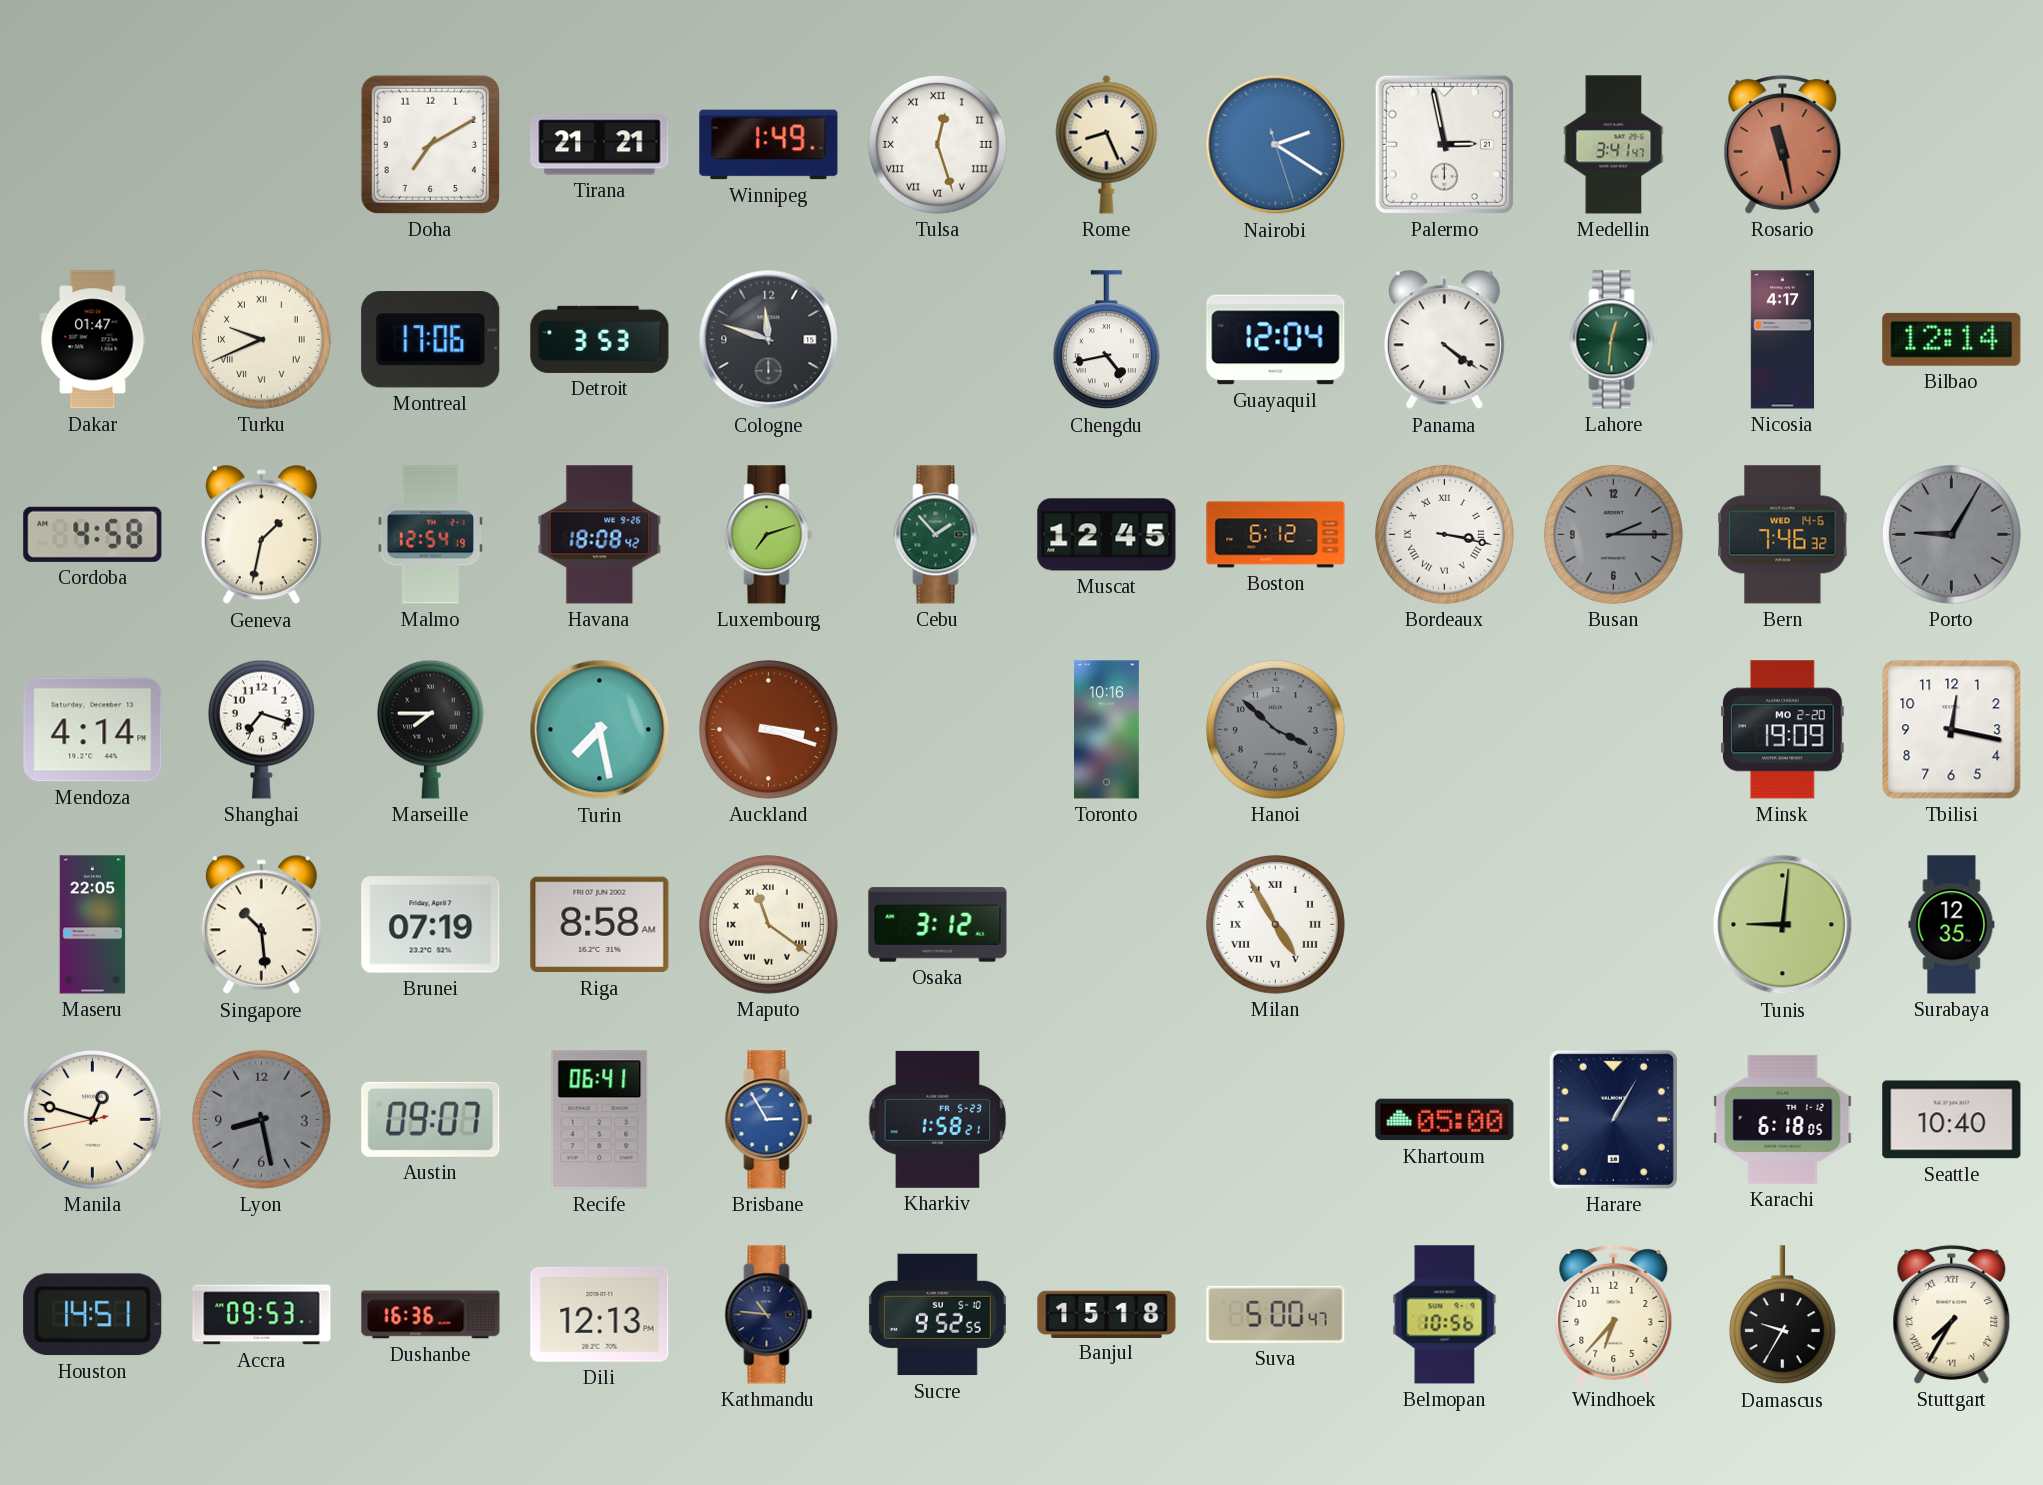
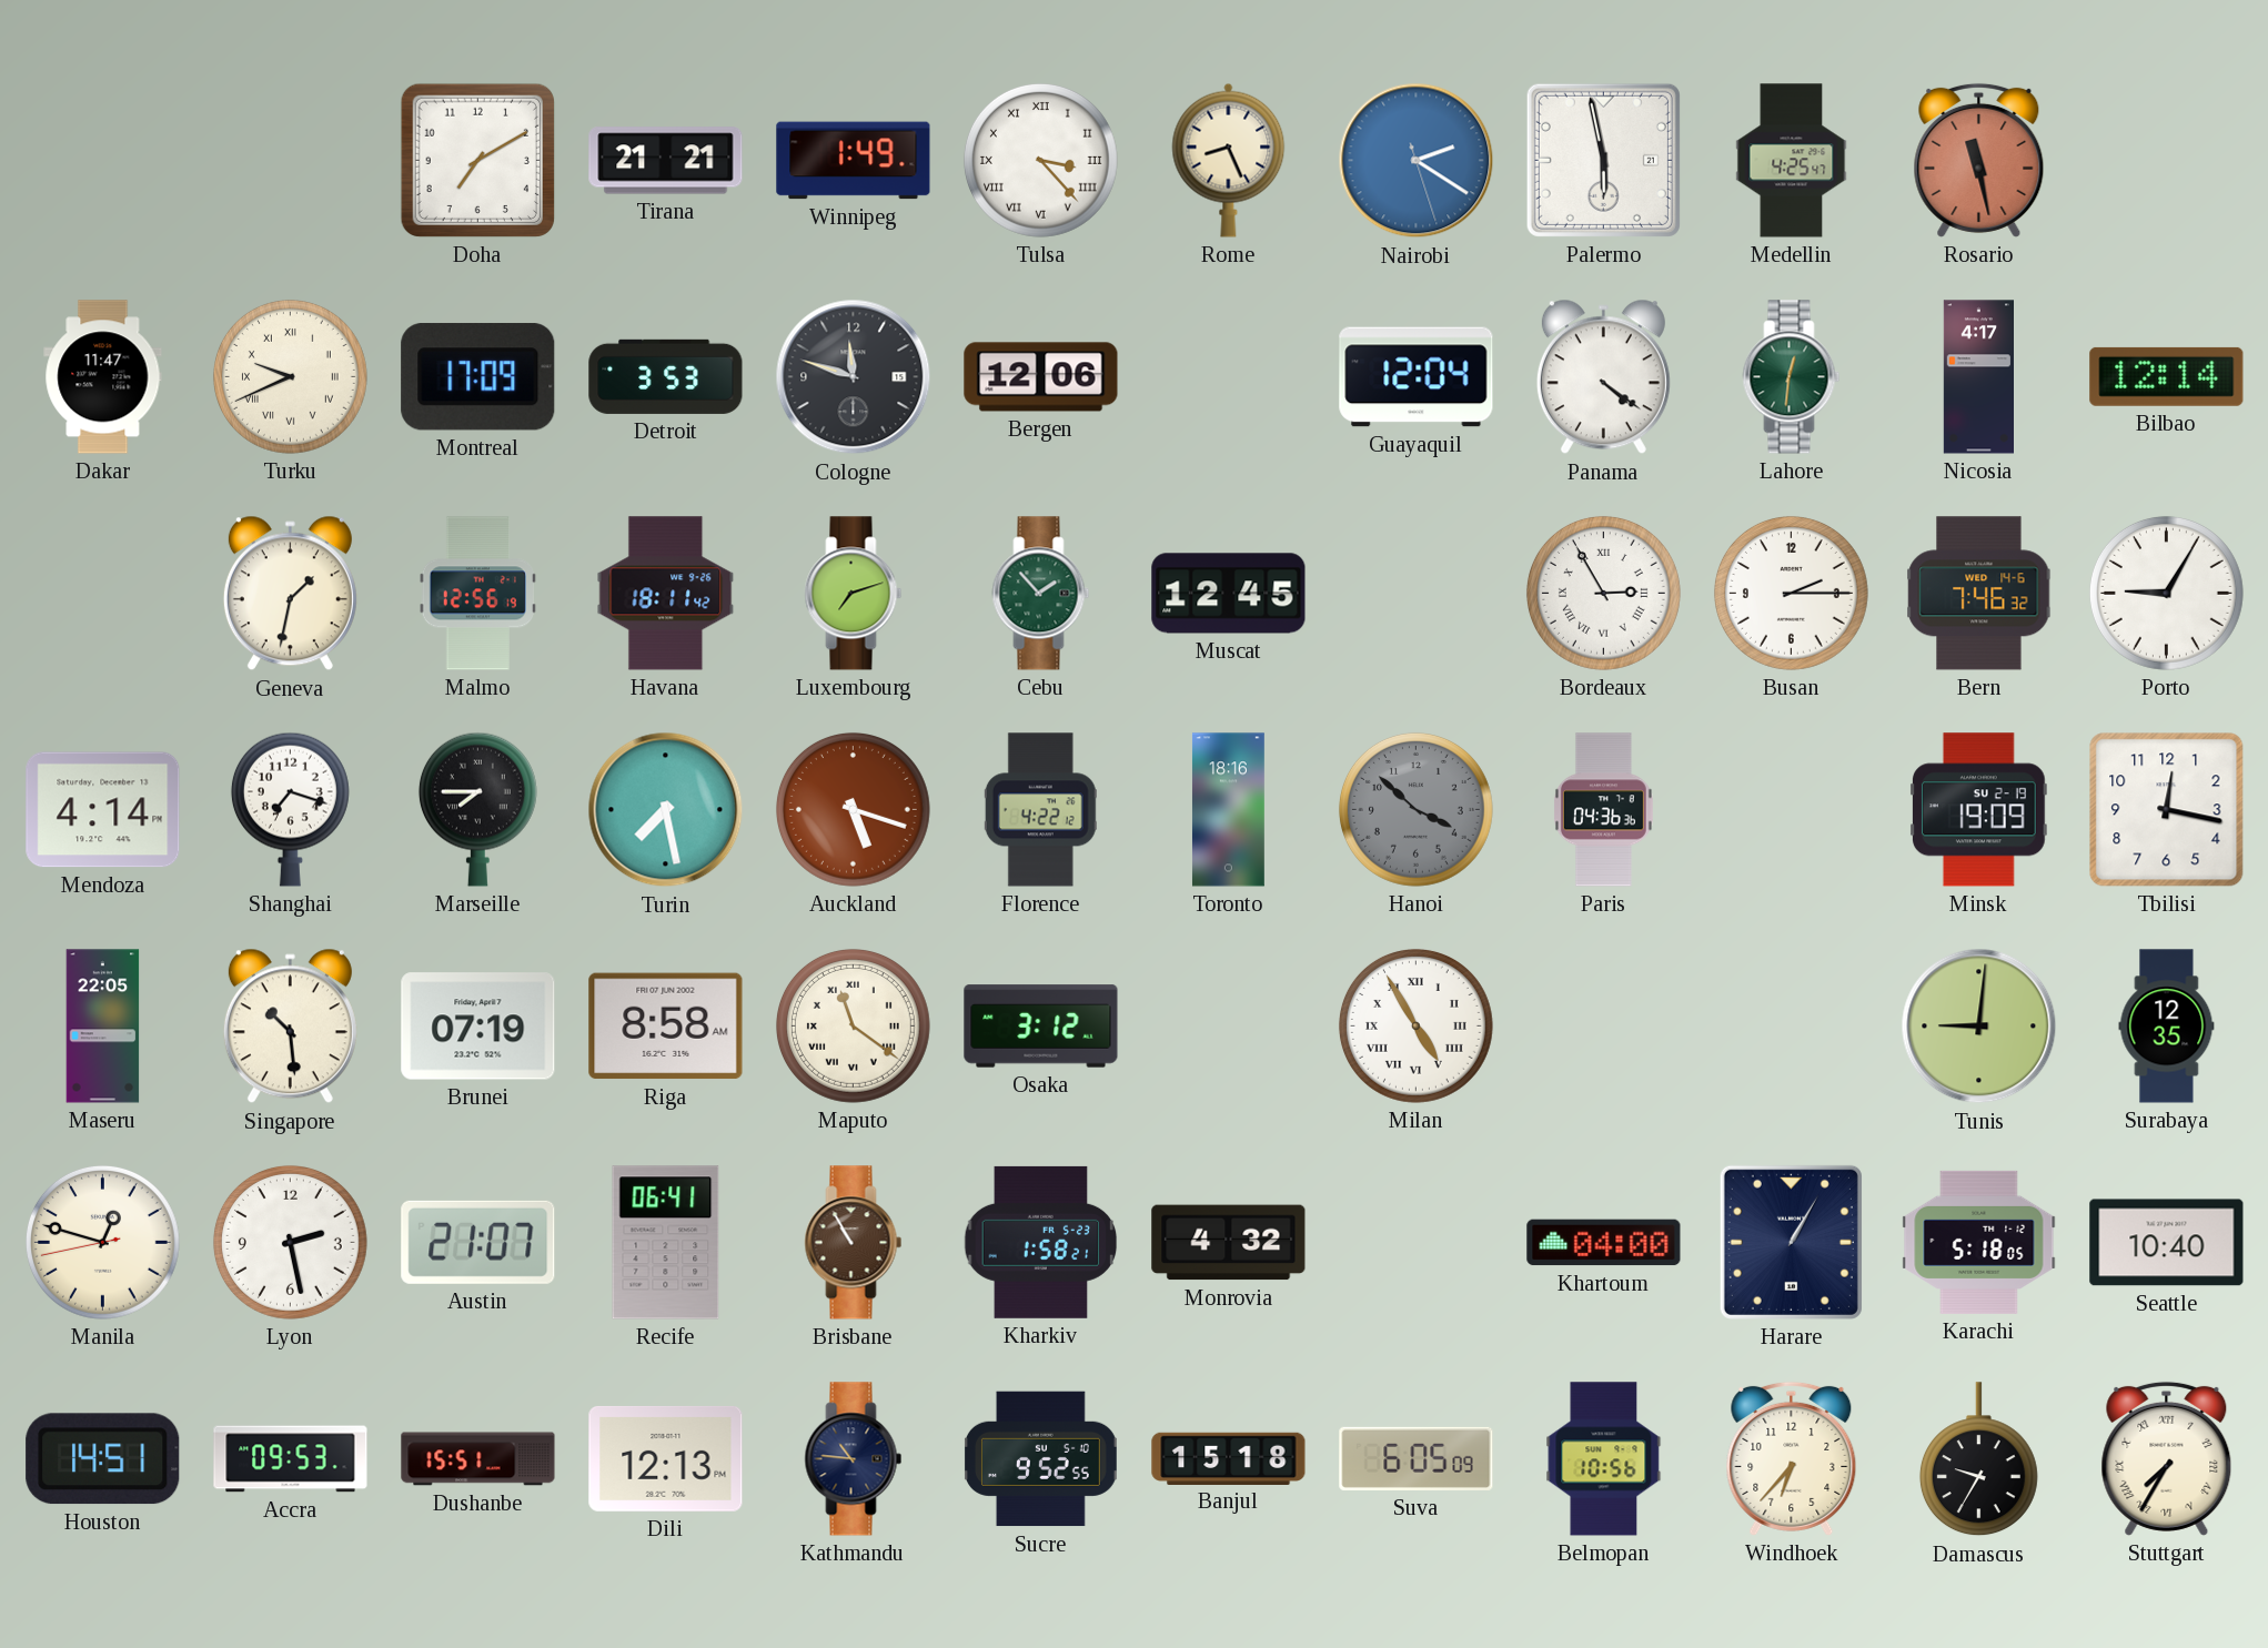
Tulsa: 12:27 -> 3:23 (1040, 160)
Palermo: 2:58 -> 5:58 (1603, 160)
Medellin: 3:41 -> 4:25 (1792, 161)
Dakar: 01:47 -> 11:47 (103, 377)
Montreal: 17:06 -> 17:09 (478, 377)
Bergen: none -> 12:06 (1041, 377)
Chengdu: 4:43 -> none (1106, 340)
Cordoba: 4:58 -> none (93, 534)
Malmo: 12:54 -> 12:56 (477, 594)
Havana: 18:08 -> 18:11 (666, 594)
Boston: 6:12 -> none (1276, 535)
Bordeaux: 3:17 -> 2:55 (1603, 593)
Busan dial: grey -> white (1791, 593)
Porto dial: grey -> white (2166, 593)
Auckland: 3:18 -> 5:18 (853, 809)
Florence: none -> 4:22 (1040, 810)
Toronto: 10:16 -> 18:16 (1228, 810)
Paris: none -> 04:36 (1603, 810)
Minsk date: MO 2-20 -> SU 2-19 (1979, 810)
Lyon: 8:28 -> 2:28 (290, 1242)
Lyon dial: grey -> white (290, 1242)
Austin: 09:07 -> 21:07 (478, 1242)
Brisbane: 2:55 -> 10:55 (854, 1243)
Brisbane dial: blue -> brown (854, 1243)
Monrovia: none -> 4:32 (1229, 1243)
Khartoum: 05:00 -> 04:00 (1604, 1243)
Karachi: 6:18 -> 5:18 (1979, 1242)
Dushanbe: 16:36 -> 15:51 (478, 1459)
Suva: 5:00 -> 6:05 (1417, 1458)
